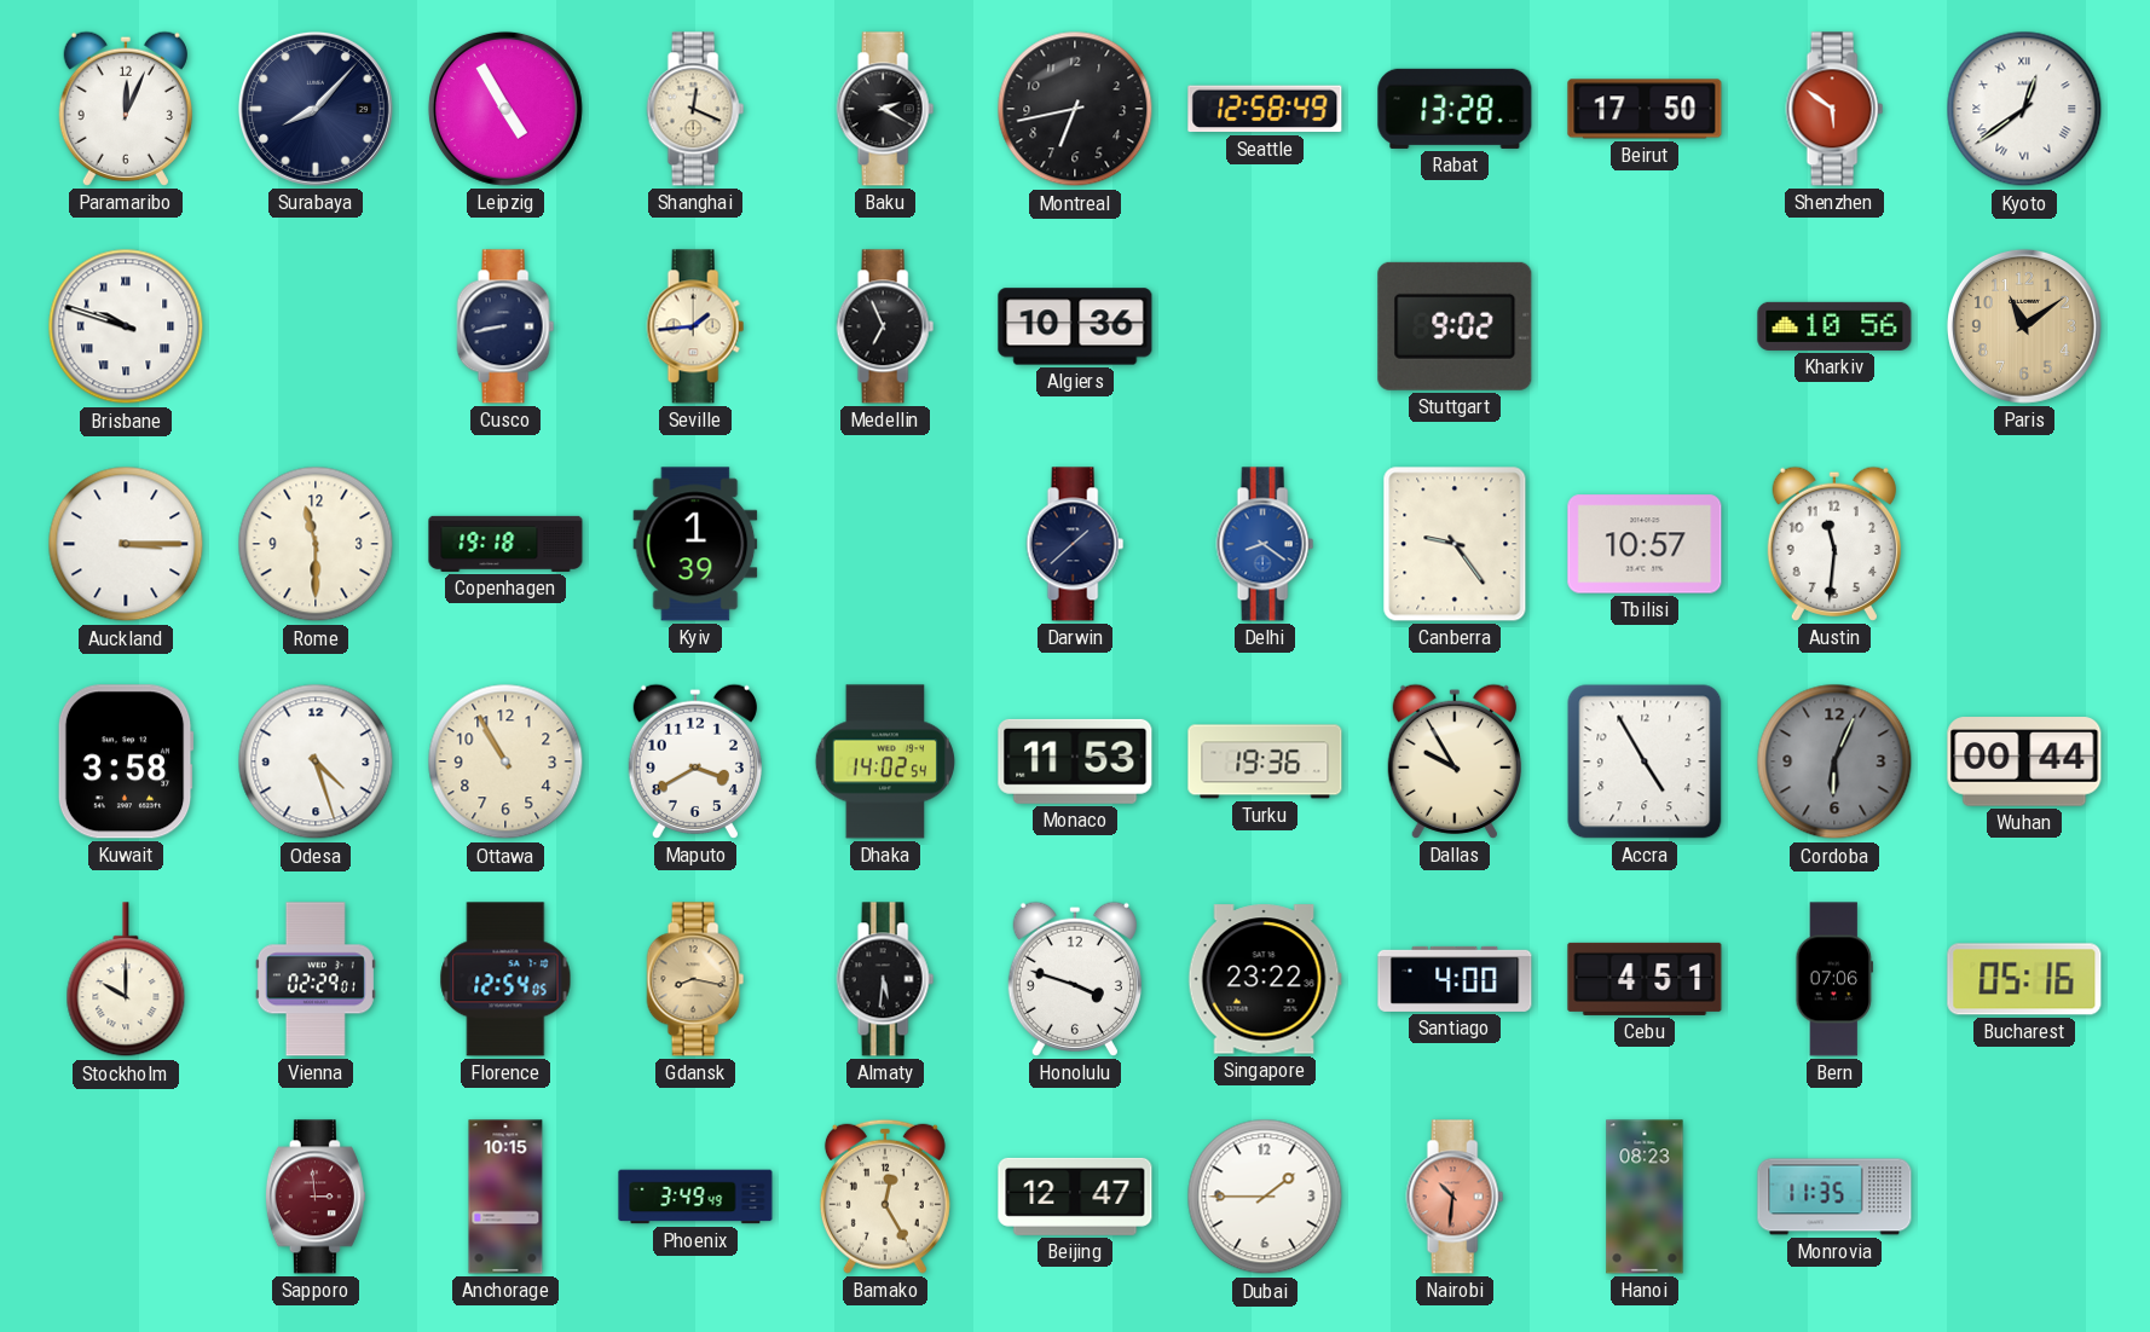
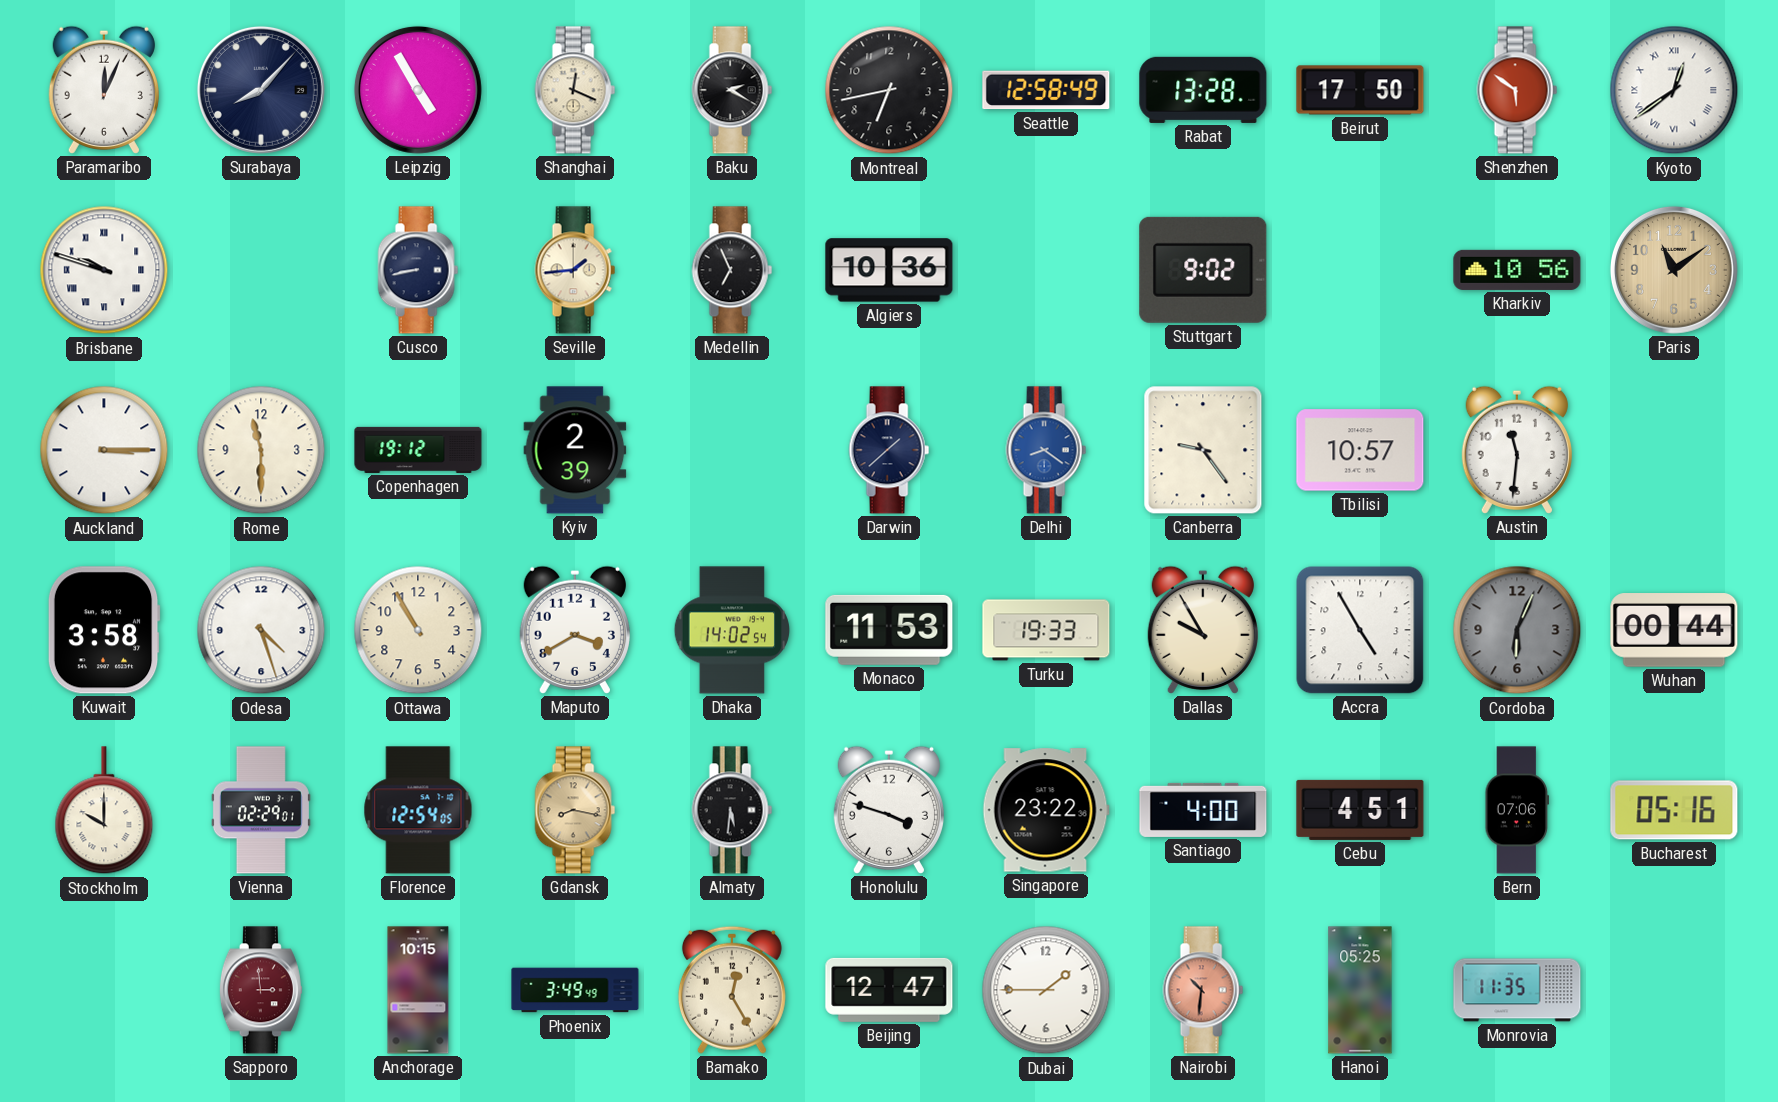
Copenhagen: 19:18 -> 19:12 (418, 450)
Kyiv: 1:39 -> 2:39 (575, 450)
Turku: 19:36 -> 19:33 (1046, 630)
Hanoi: 08:23 -> 05:25 (1360, 990)
